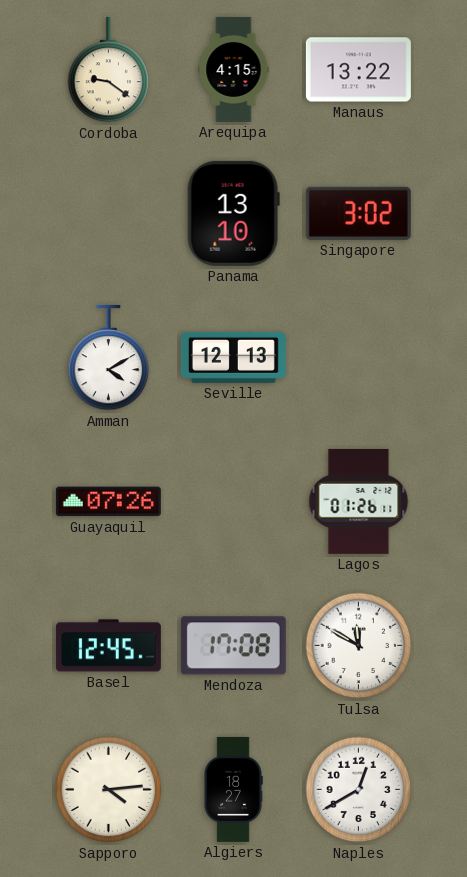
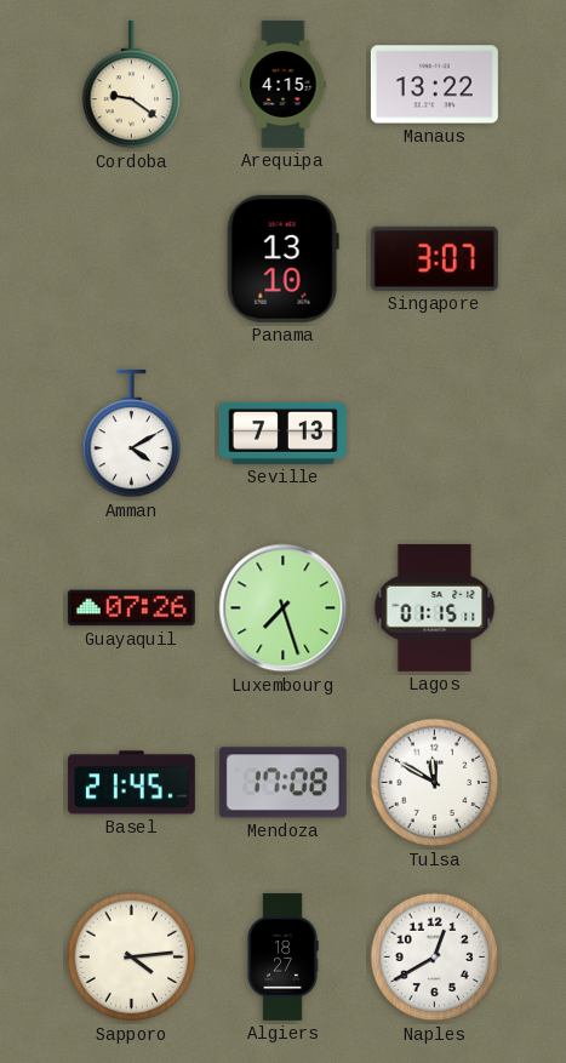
Singapore: 3:02 -> 3:07 (434, 258)
Seville: 12:13 -> 7:13 (282, 433)
Luxembourg: none -> 7:27 (284, 608)
Lagos: 01:26 -> 01:15 (435, 607)
Basel: 12:45 -> 21:45 (131, 783)
